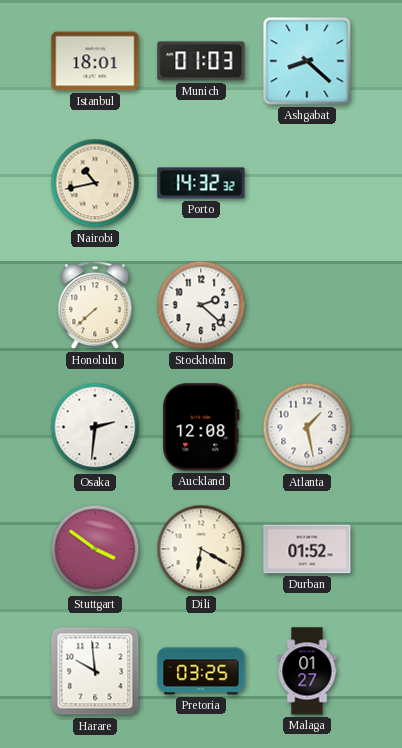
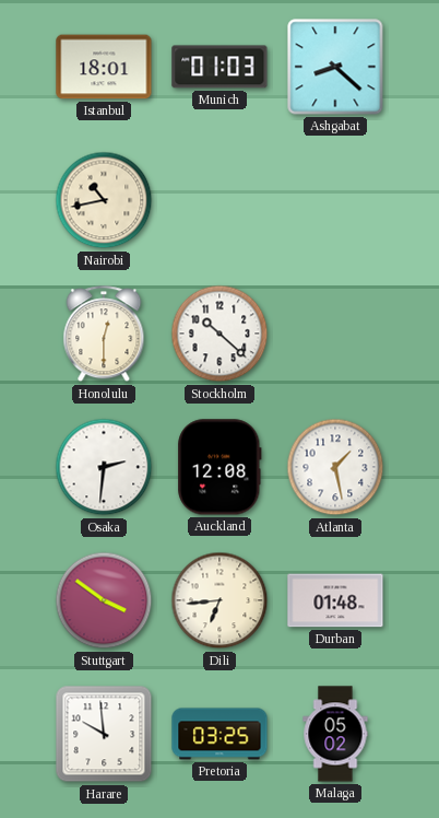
Porto: 14:32 -> none (201, 183)
Honolulu: 7:38 -> 12:30 (104, 335)
Stockholm: 2:22 -> 10:22 (220, 334)
Dili: 6:20 -> 6:44 (220, 600)
Durban: 01:52 -> 01:48 (335, 600)
Malaga: 01:27 -> 05:02 (335, 734)
